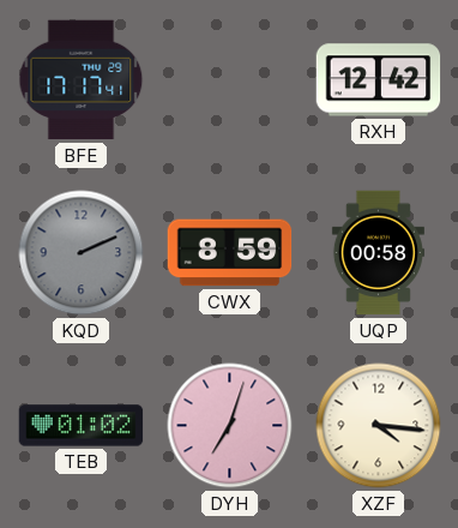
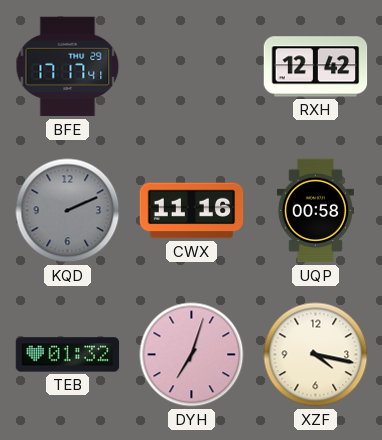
CWX: 8:59 -> 11:16 (192, 211)
TEB: 01:02 -> 01:32 (68, 355)
XZF: 4:16 -> 4:17 (316, 355)
